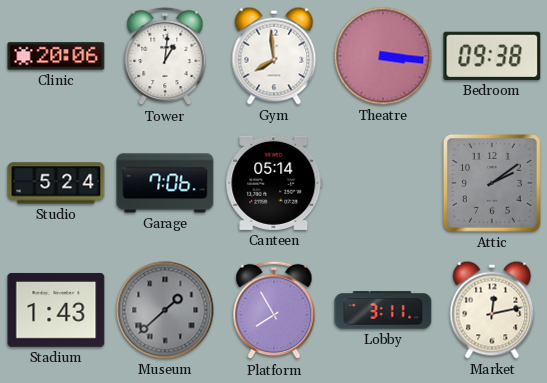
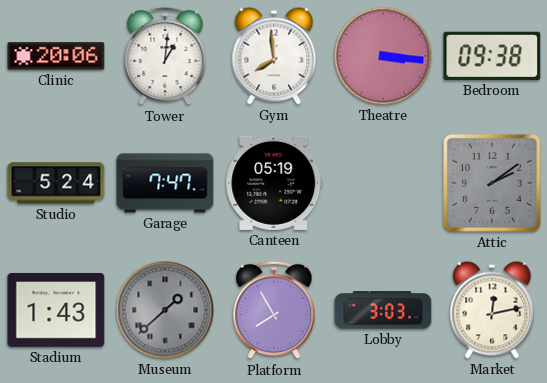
Garage: 7:06 -> 7:47 (165, 183)
Canteen: 05:14 -> 05:19 (274, 183)
Lobby: 3:11 -> 3:03 (383, 310)
